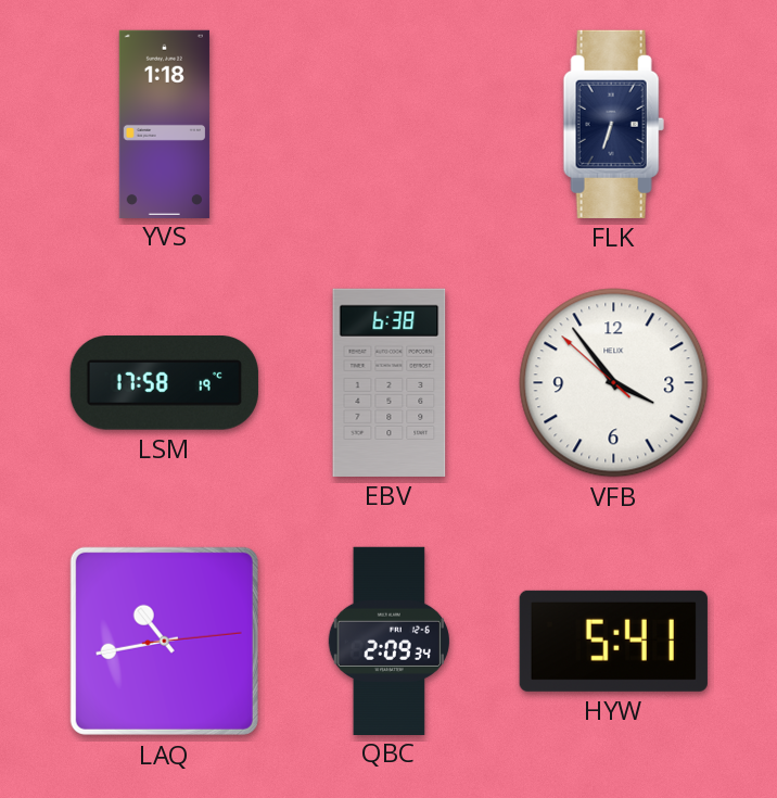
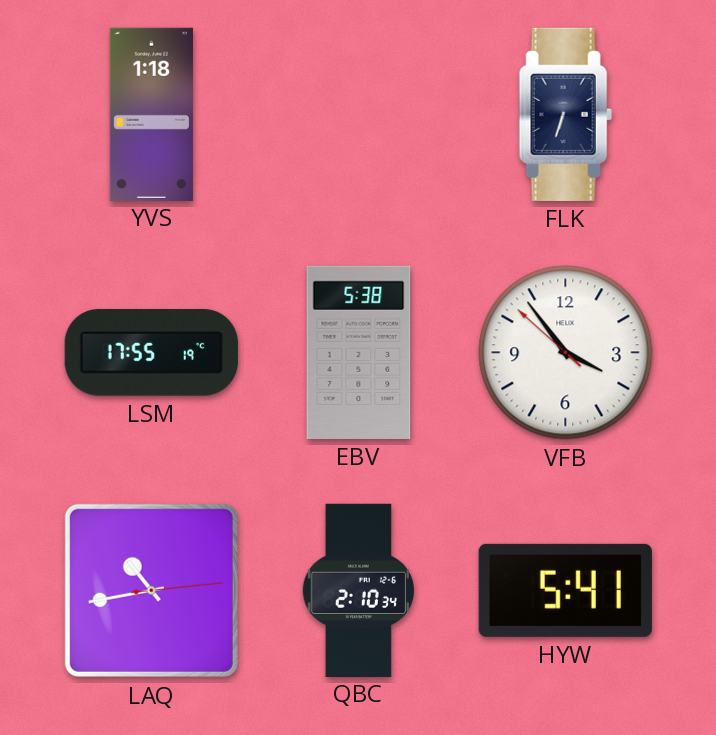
LSM: 17:58 -> 17:55 (151, 353)
EBV: 6:38 -> 5:38 (359, 352)
QBC: 2:09 -> 2:10 (358, 590)
